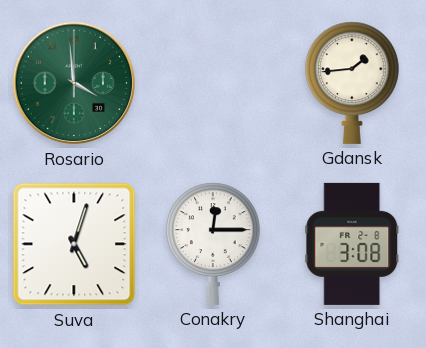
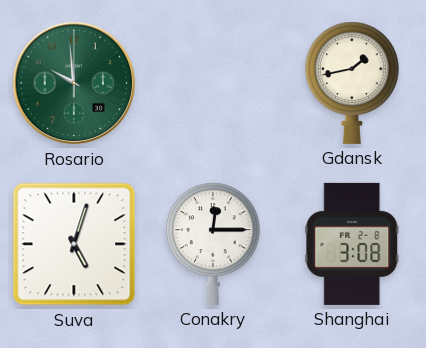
Rosario: 3:59 -> 9:59 (74, 83)
Gdansk: 1:44 -> 1:43 (352, 83)
